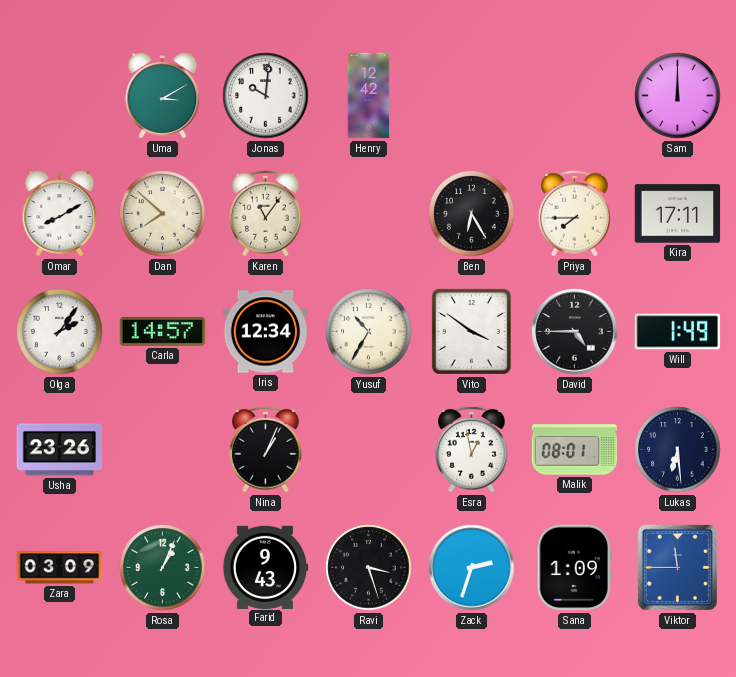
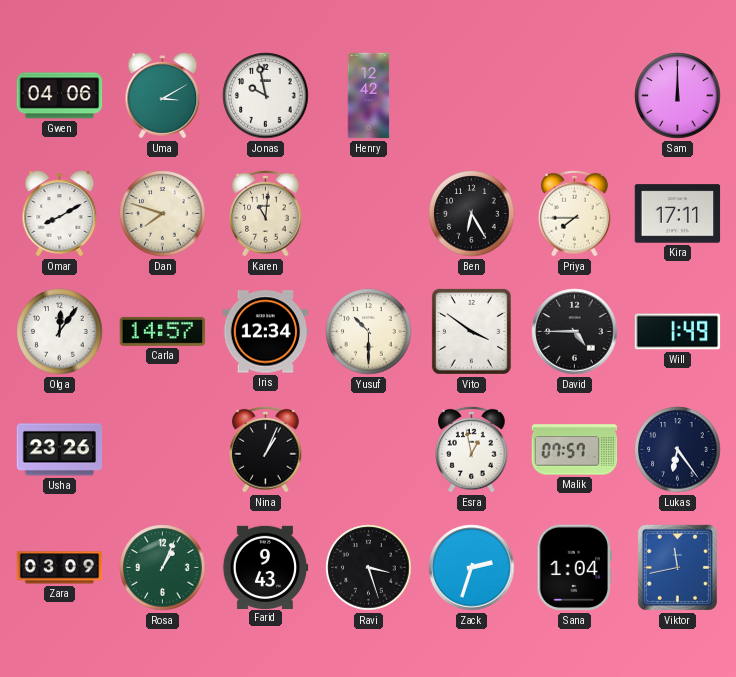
Gwen: none -> 04:06 (60, 96)
Jonas: 10:01 -> 9:58 (266, 96)
Dan: 7:52 -> 7:48 (163, 214)
Karen: 11:06 -> 11:01 (266, 213)
Olga: 2:06 -> 12:06 (60, 332)
Yusuf: 10:35 -> 10:30 (369, 332)
Malik: 08:01 -> 07:57 (575, 450)
Lukas: 6:29 -> 6:24 (678, 450)
Sana: 1:09 -> 1:04 (574, 568)
Viktor: 11:45 -> 11:43 (677, 567)
